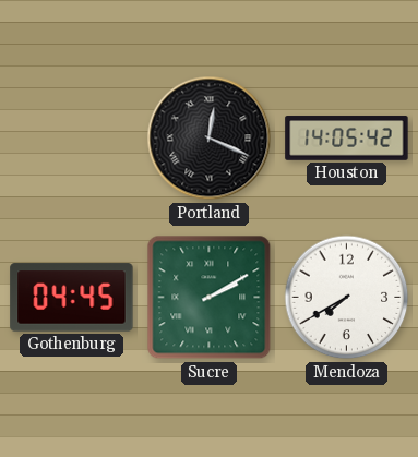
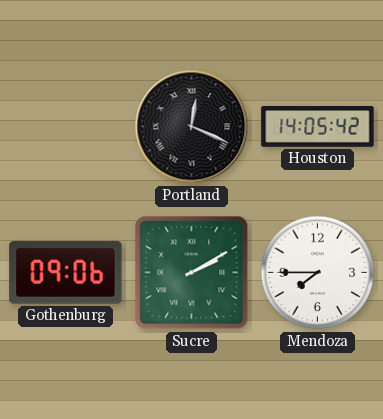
Gothenburg: 04:45 -> 09:06 (66, 273)
Mendoza: 7:40 -> 7:45 (318, 273)
